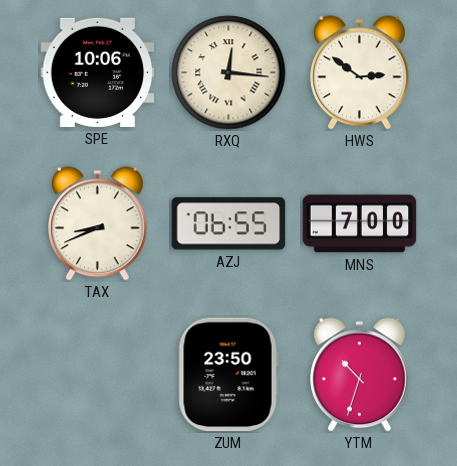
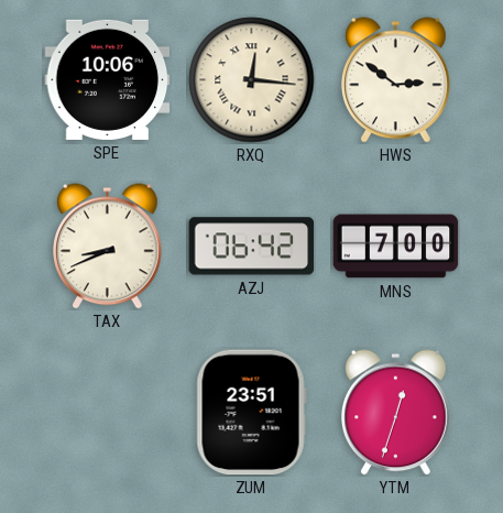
AZJ: 06:55 -> 06:42 (252, 247)
ZUM: 23:50 -> 23:51 (251, 413)
YTM: 10:33 -> 12:33 (396, 413)
